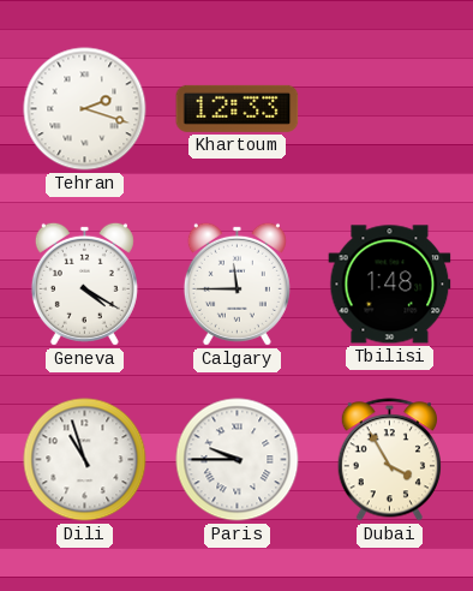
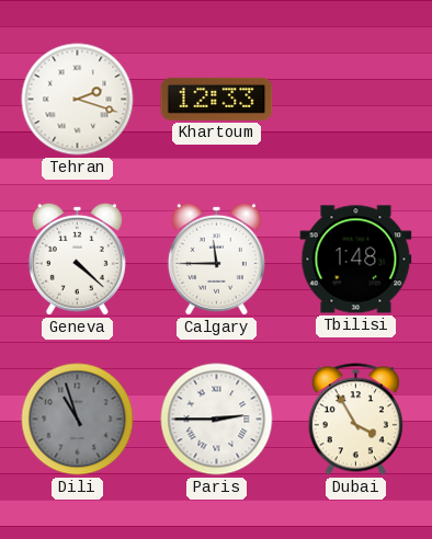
Geneva: 4:20 -> 4:22 (77, 259)
Dili dial: white -> grey (78, 420)
Paris: 9:45 -> 2:45 (217, 420)
